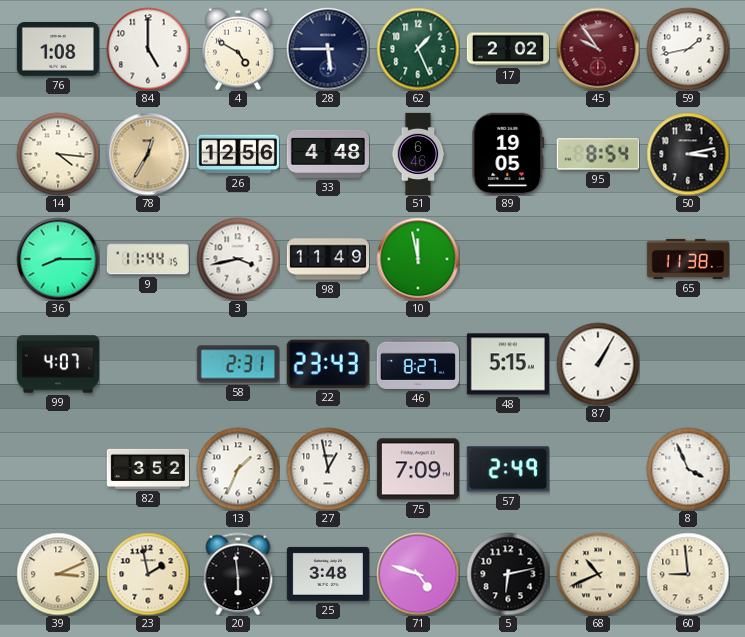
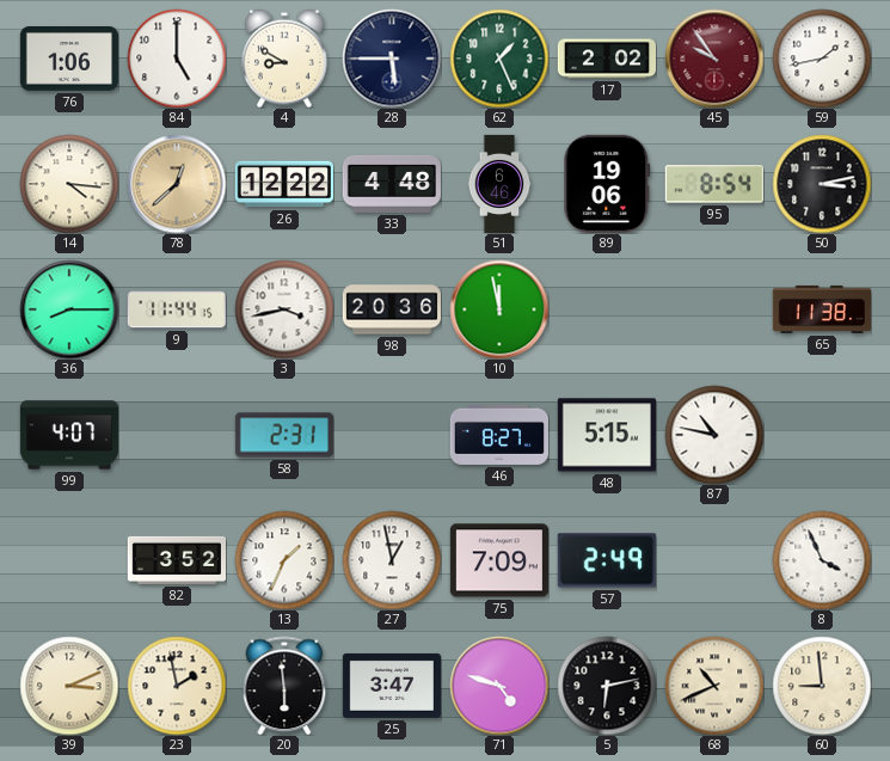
76: 1:08 -> 1:06 (69, 60)
4: 4:50 -> 8:50 (284, 59)
78: 12:35 -> 12:38 (177, 184)
26: 12:56 -> 12:22 (283, 184)
89: 19:05 -> 19:06 (607, 184)
98: 11:49 -> 20:36 (391, 309)
22: 23:43 -> none (328, 364)
87: 1:05 -> 10:47 (714, 435)
25: 3:48 -> 3:47 (392, 686)
